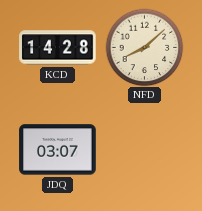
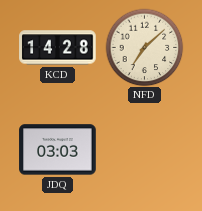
NFD: 8:08 -> 7:08 (144, 47)
JDQ: 03:07 -> 03:03 (58, 150)
